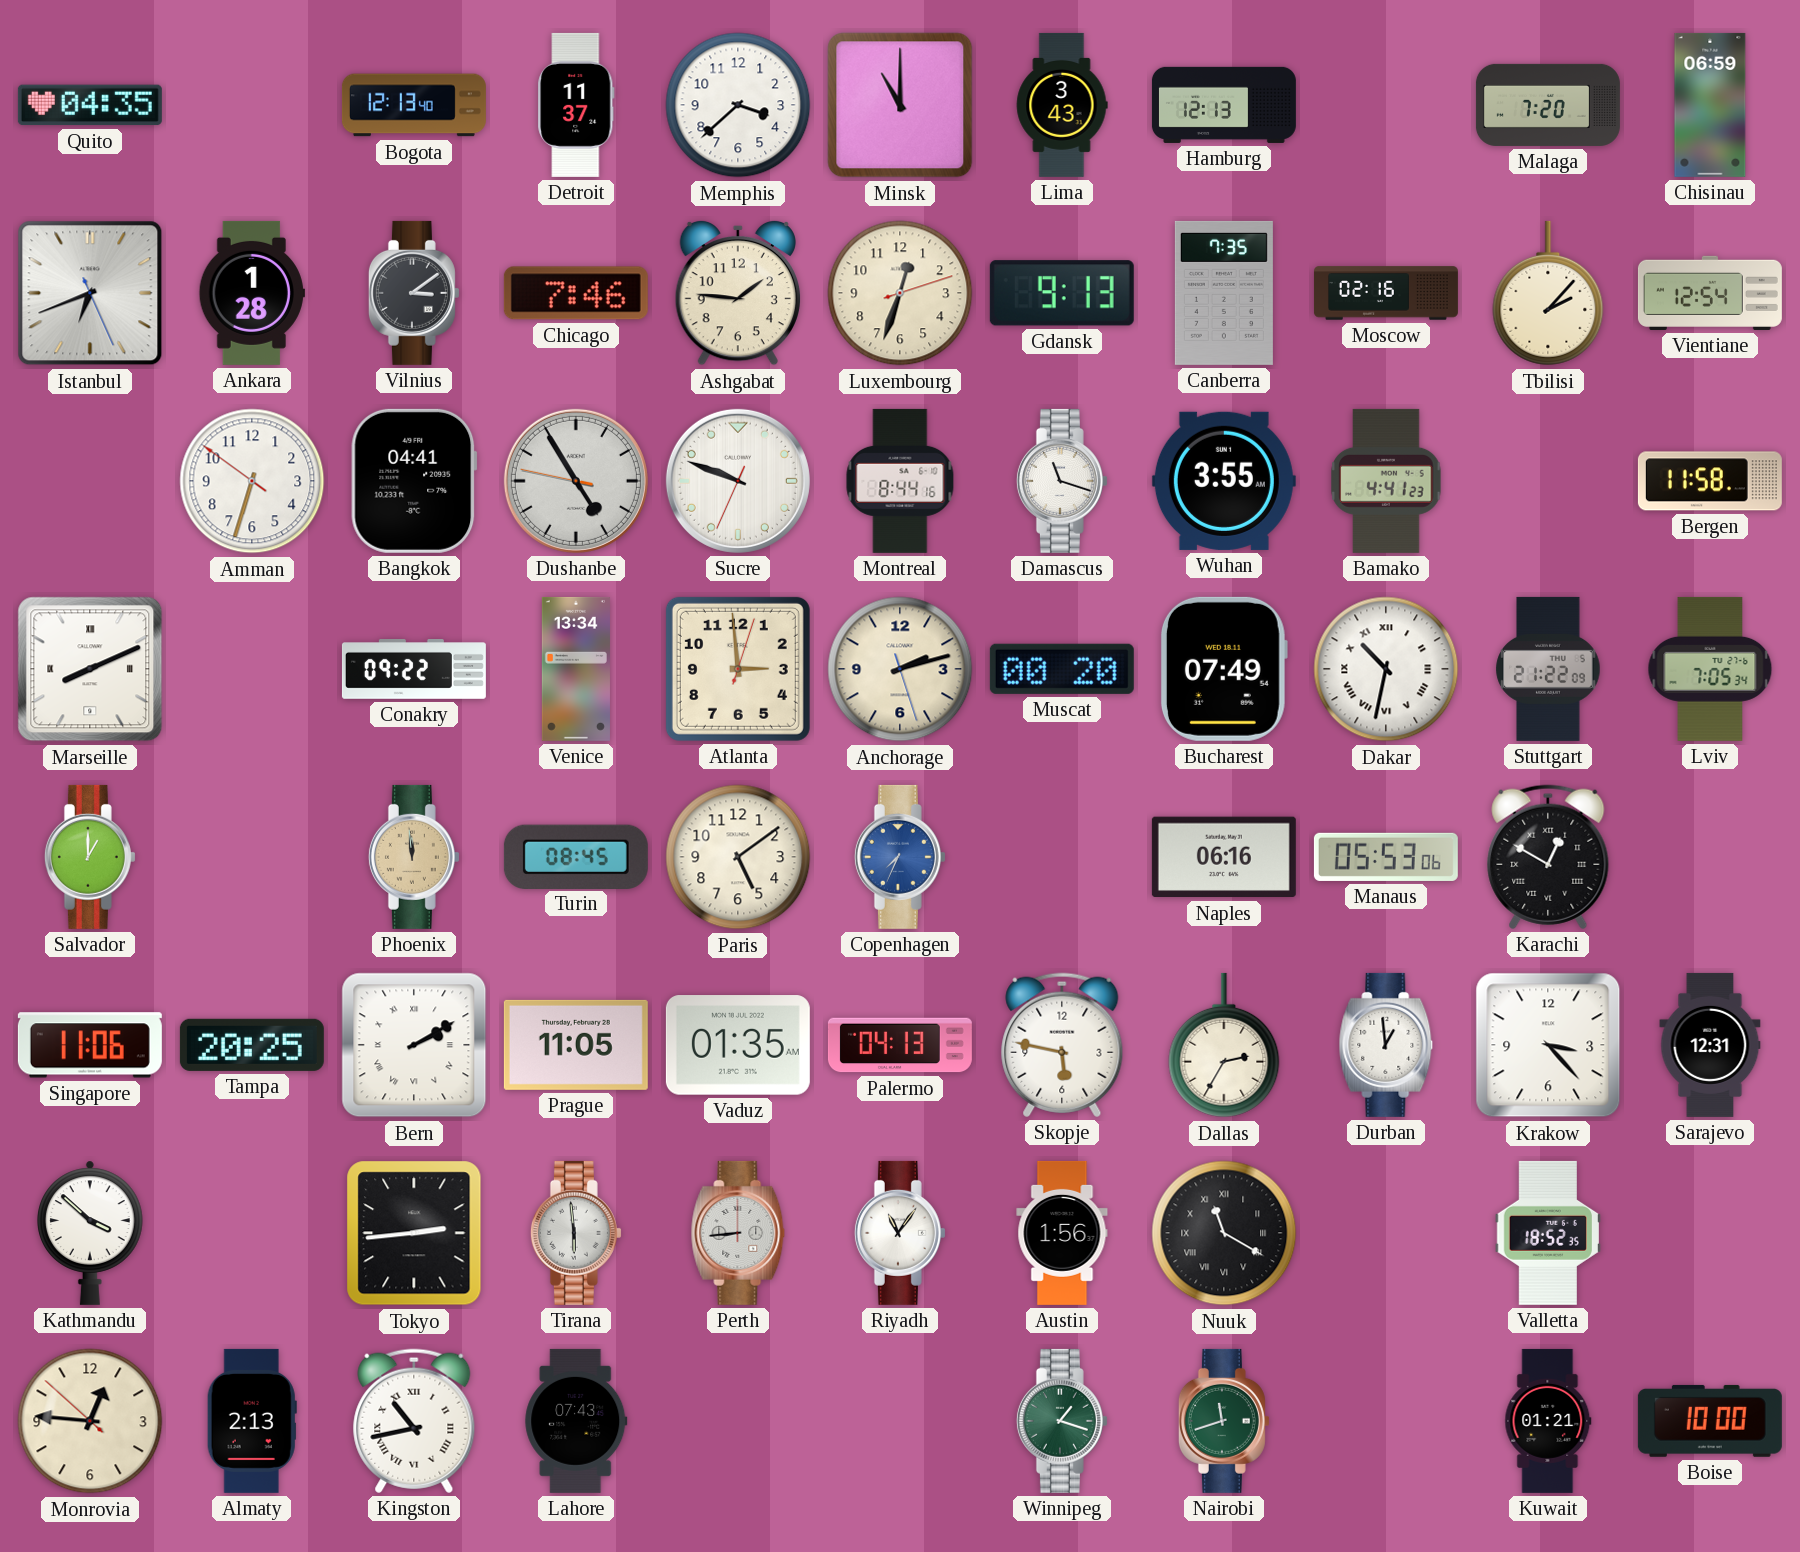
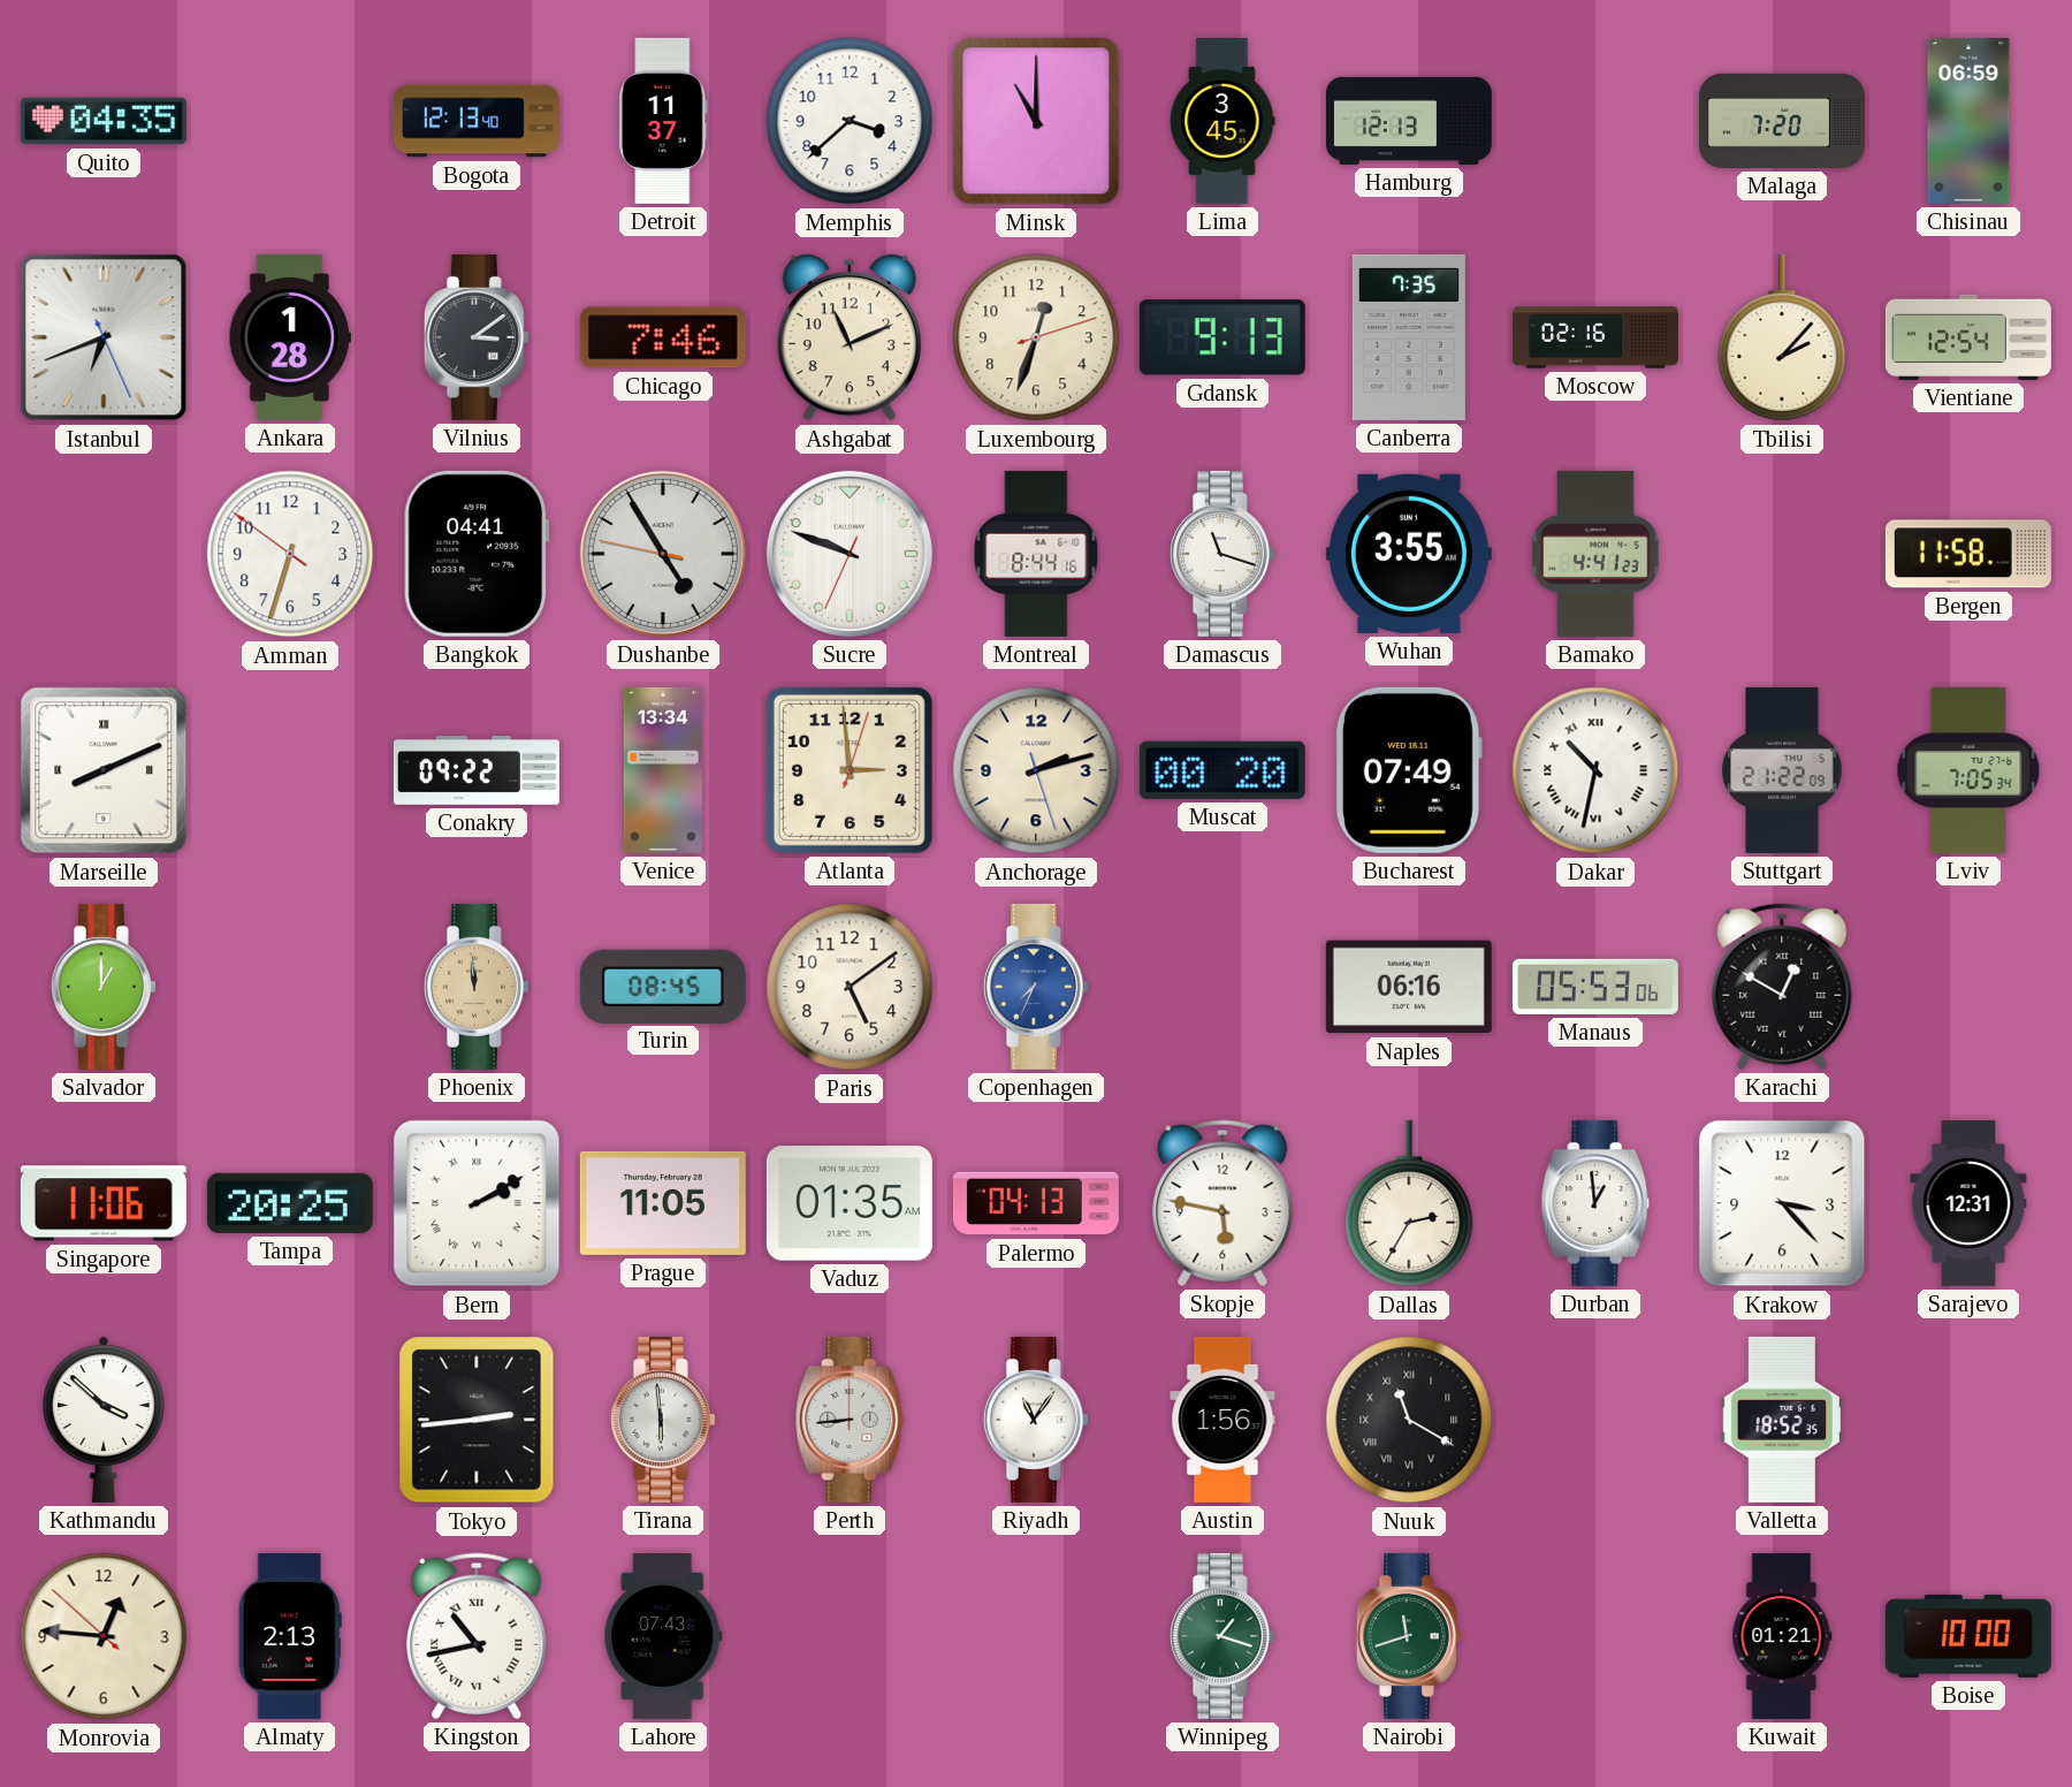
Lima: 3:43 -> 3:45 (1222, 121)
Ashgabat: 1:46 -> 11:11 (850, 337)
